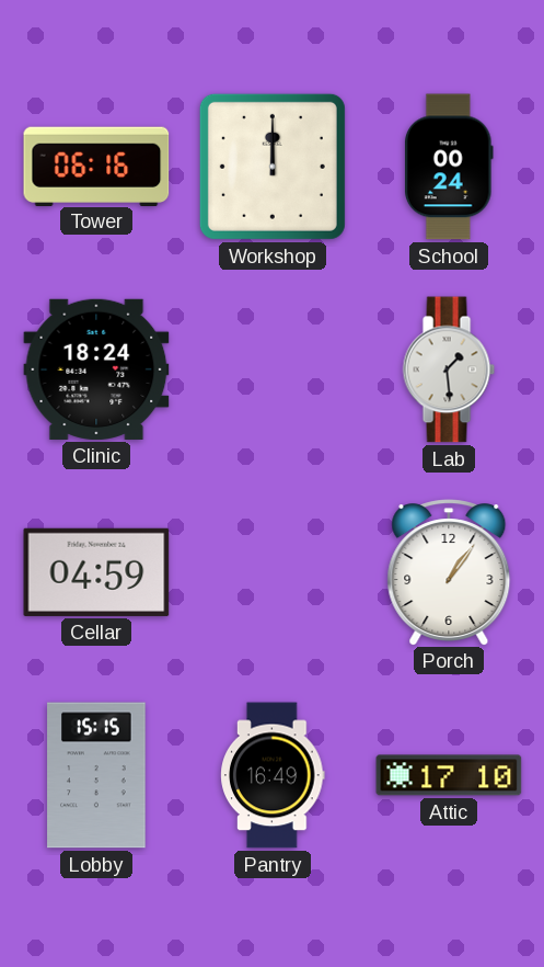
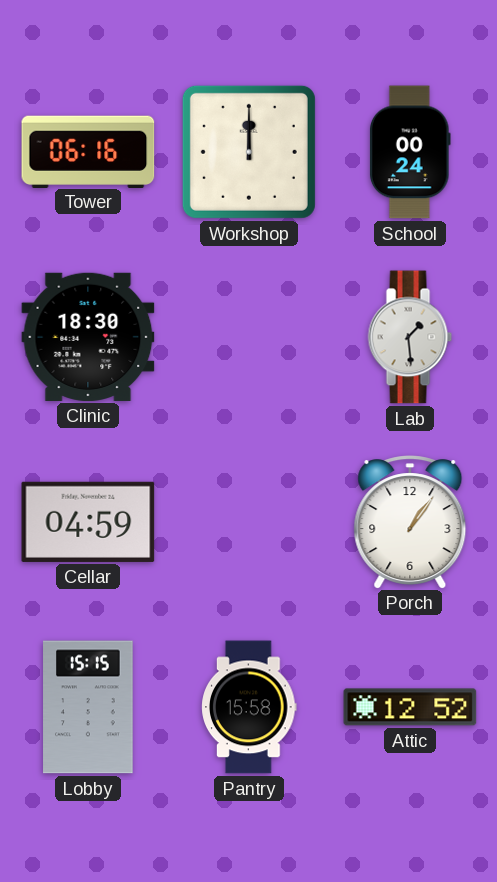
Clinic: 18:24 -> 18:30 (88, 337)
Pantry: 16:49 -> 15:58 (249, 707)
Attic: 17:10 -> 12:52 (410, 707)
